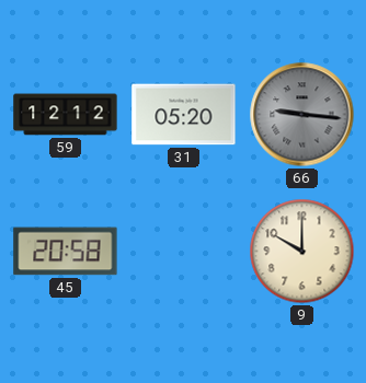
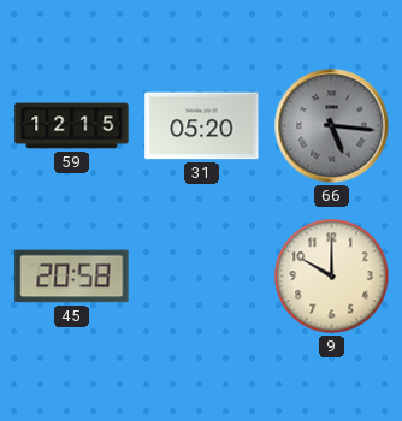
59: 12:12 -> 12:15 (72, 126)
66: 9:16 -> 5:16 (332, 126)
